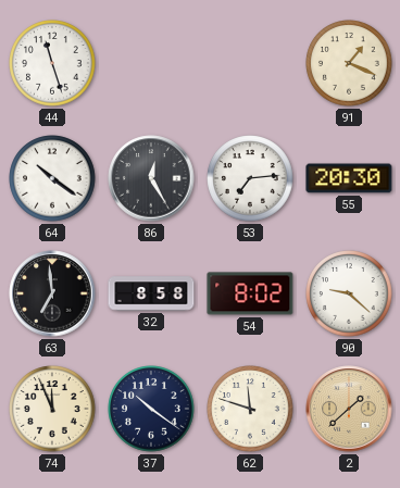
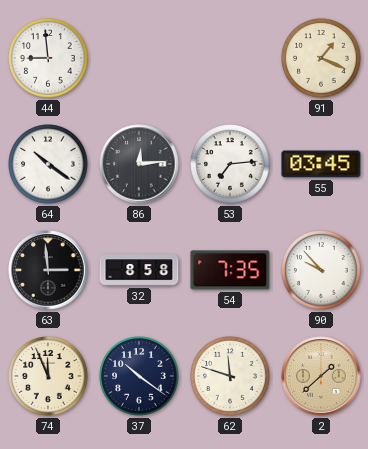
44: 11:27 -> 8:59 (48, 58)
86: 12:25 -> 12:14 (139, 164)
55: 20:30 -> 03:45 (321, 164)
63: 6:59 -> 2:59 (48, 270)
54: 8:02 -> 7:35 (230, 270)
90: 9:22 -> 9:53 (321, 270)
